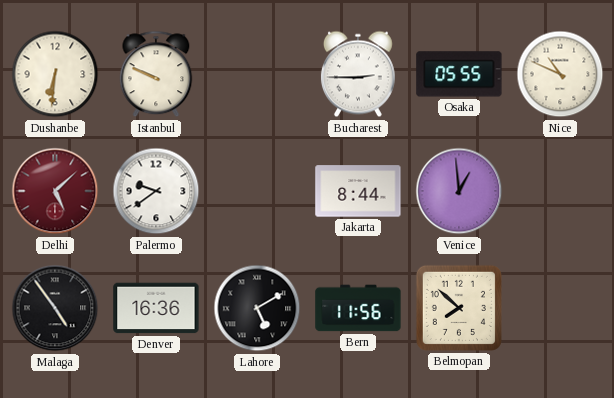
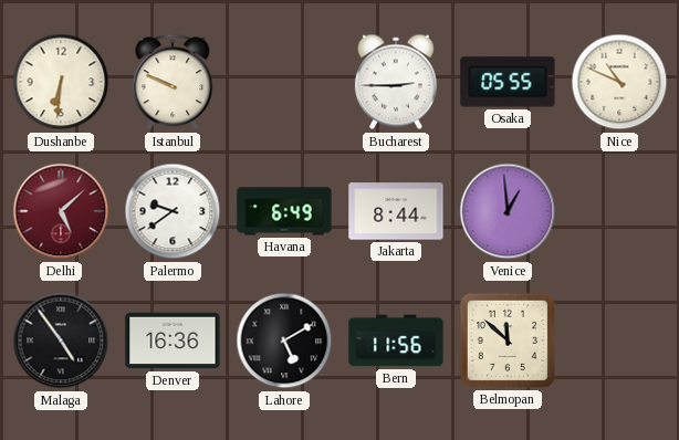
Havana: none -> 6:49 (284, 211)
Belmopan: 7:52 -> 11:52 (508, 341)
